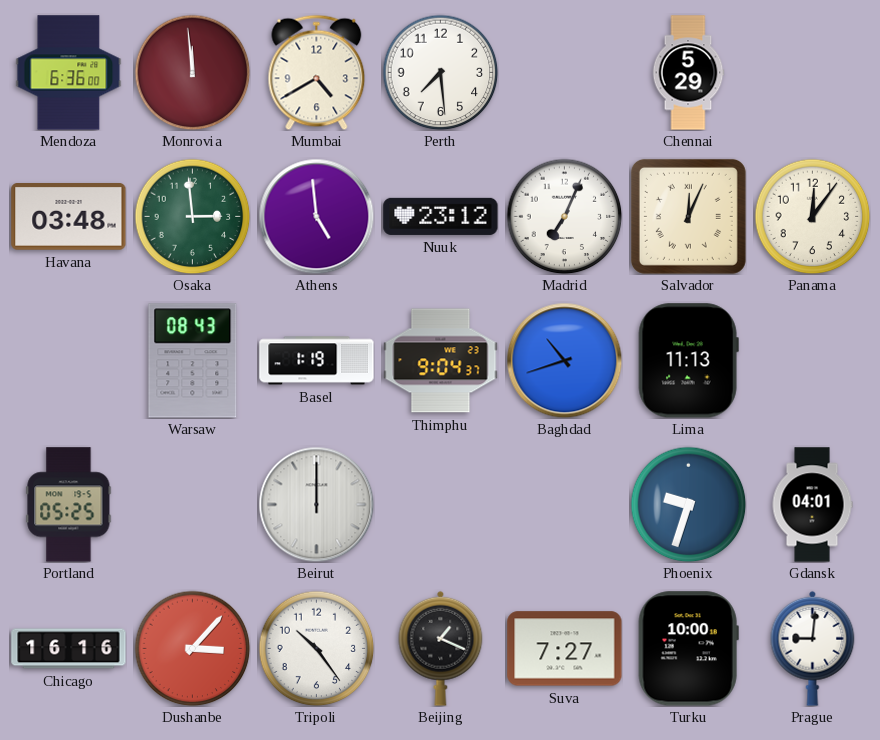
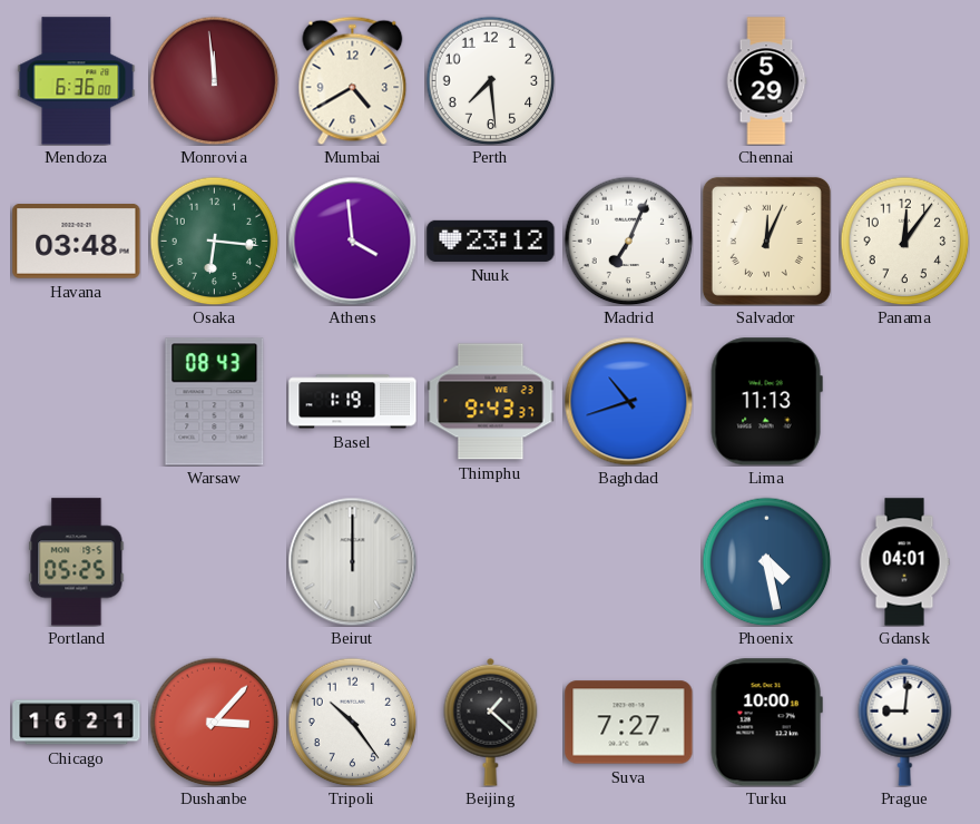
Osaka: 2:59 -> 6:16 (214, 241)
Athens: 4:59 -> 3:59 (352, 241)
Thimphu: 9:04 -> 9:43 (491, 402)
Phoenix: 9:33 -> 4:28 (766, 561)
Chicago: 16:16 -> 16:21 (77, 723)
Beijing: 1:19 -> 1:22 (491, 722)
